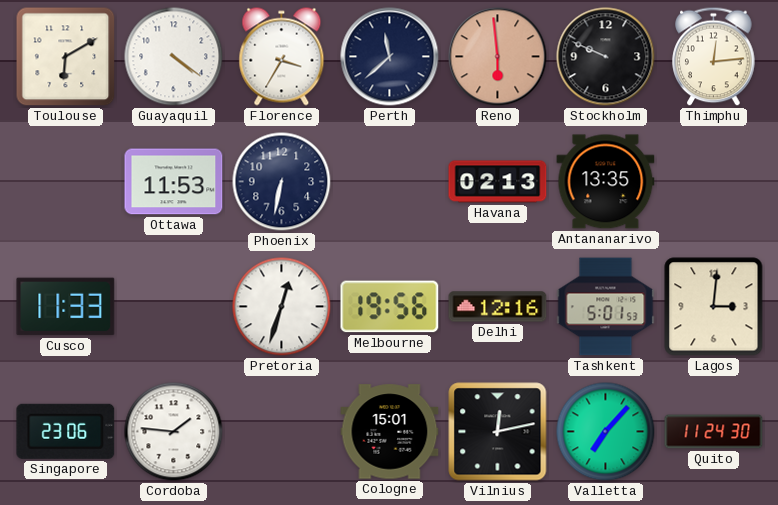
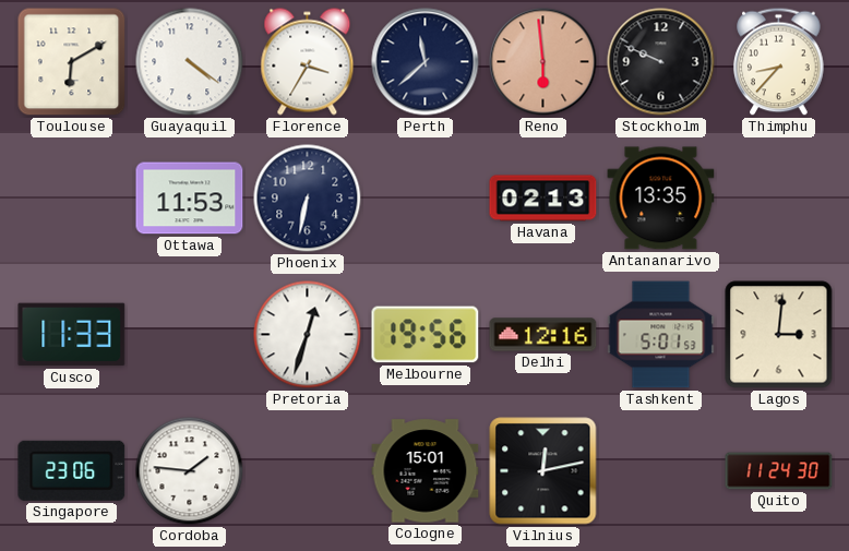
Thimphu: 12:14 -> 8:37 (779, 62)
Valletta: 7:07 -> none (606, 432)
